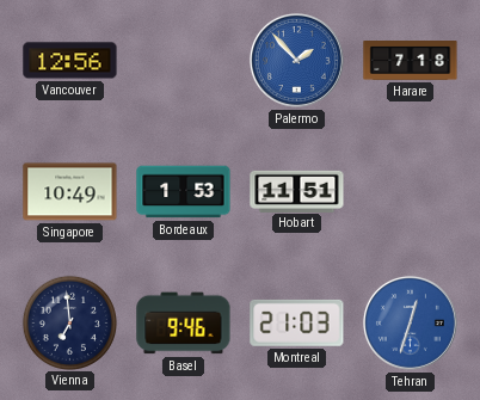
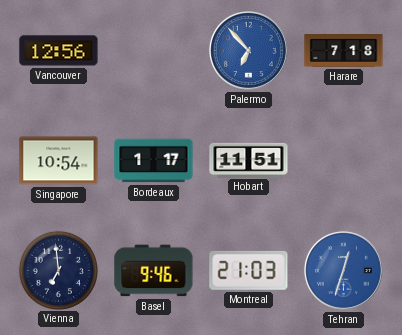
Palermo: 1:53 -> 6:53 (248, 50)
Singapore: 10:49 -> 10:54 (59, 161)
Bordeaux: 1:53 -> 1:17 (154, 161)
